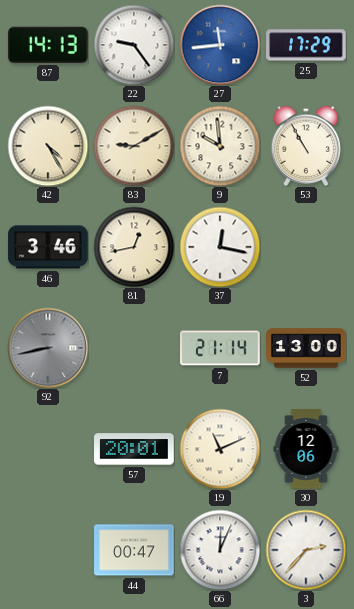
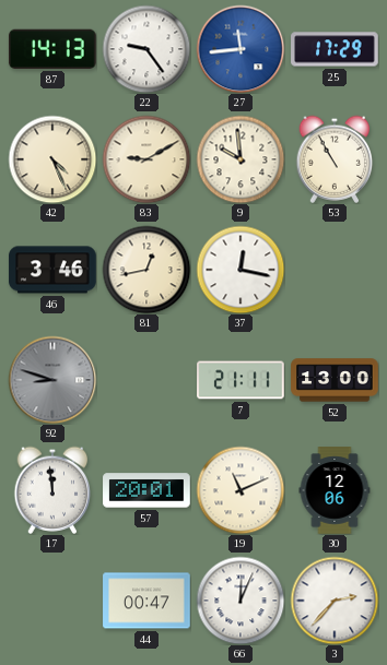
42: 4:25 -> 4:26 (52, 159)
92: 8:43 -> 8:48 (52, 380)
7: 21:14 -> 21:11 (241, 380)
17: none -> 11:59 (52, 490)
